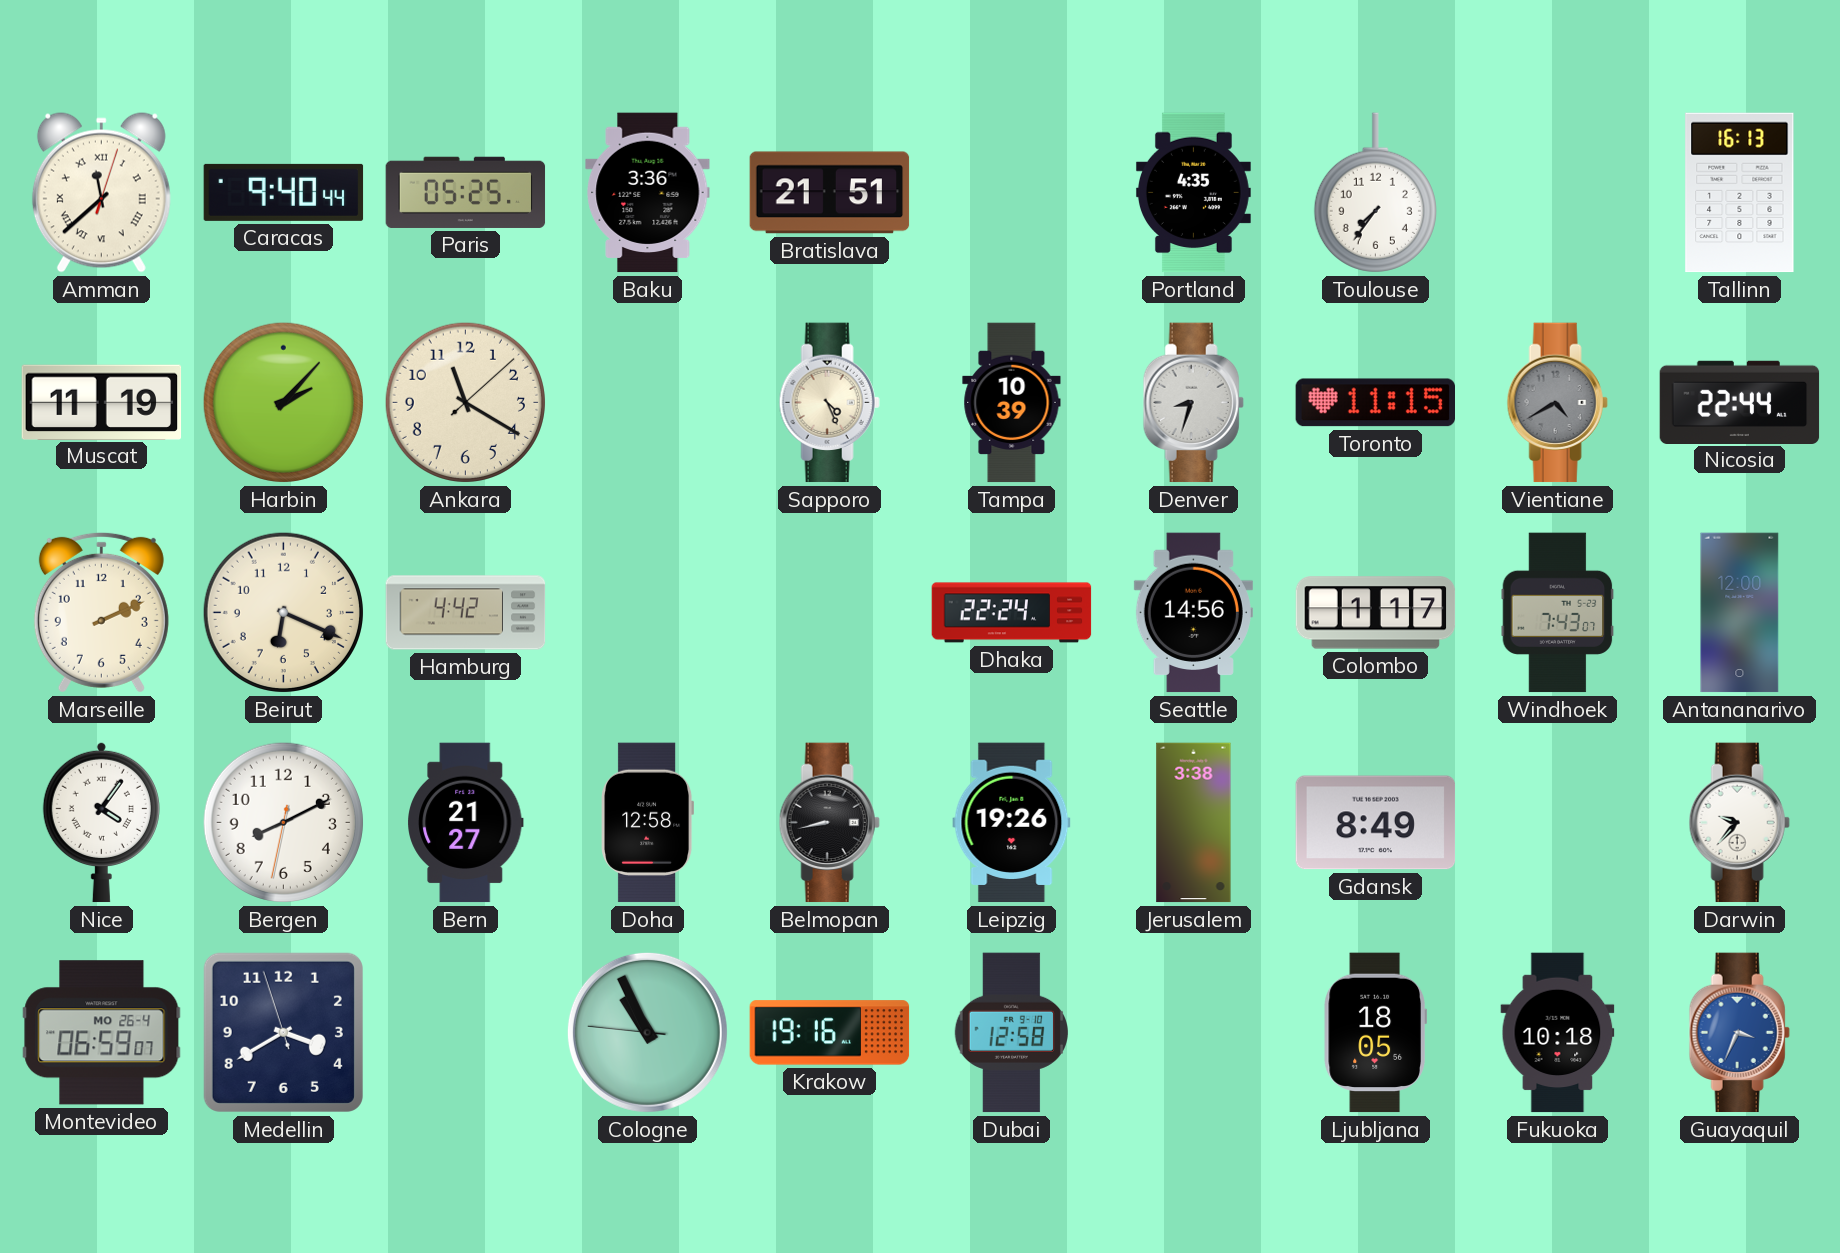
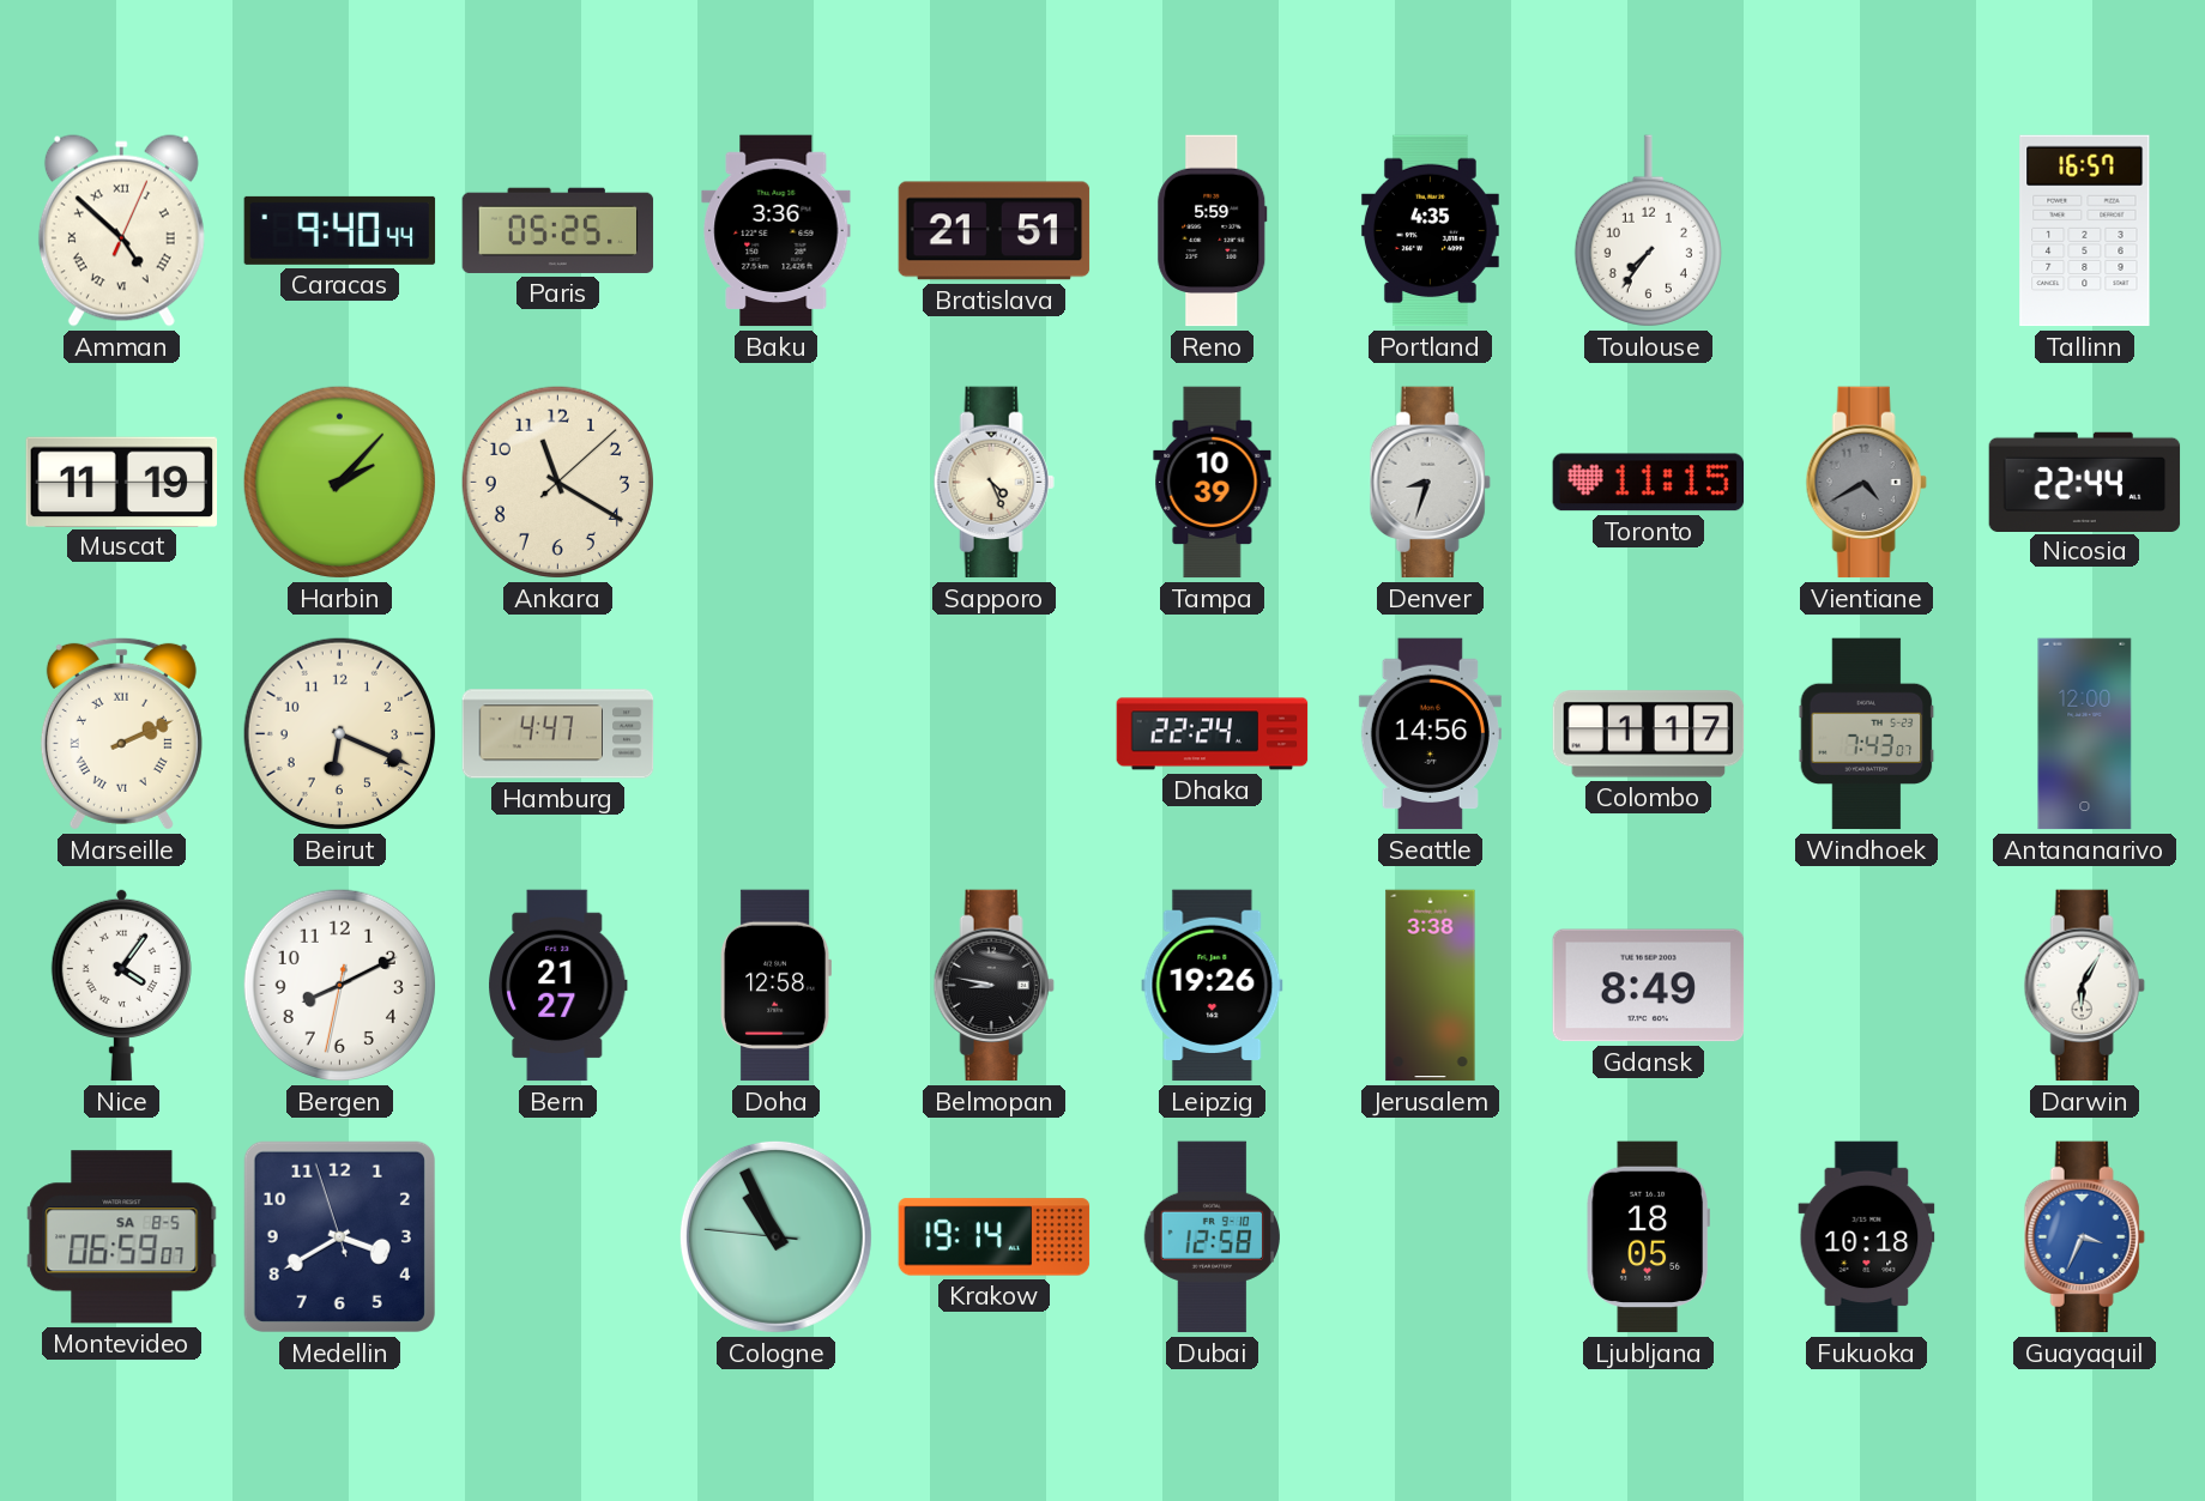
Amman: 11:38 -> 4:52 (121, 231)
Reno: none -> 5:59 (1213, 231)
Tallinn: 16:13 -> 16:57 (2085, 231)
Marseille numerals: Arabic -> Roman (121, 733)
Hamburg: 4:42 -> 4:47 (558, 734)
Belmopan: 8:43 -> 8:47 (993, 986)
Darwin: 9:37 -> 6:05 (2084, 986)
Montevideo date: MO 26-4 -> SA 8-5 (122, 1237)
Krakow: 19:16 -> 19:14 (995, 1237)
